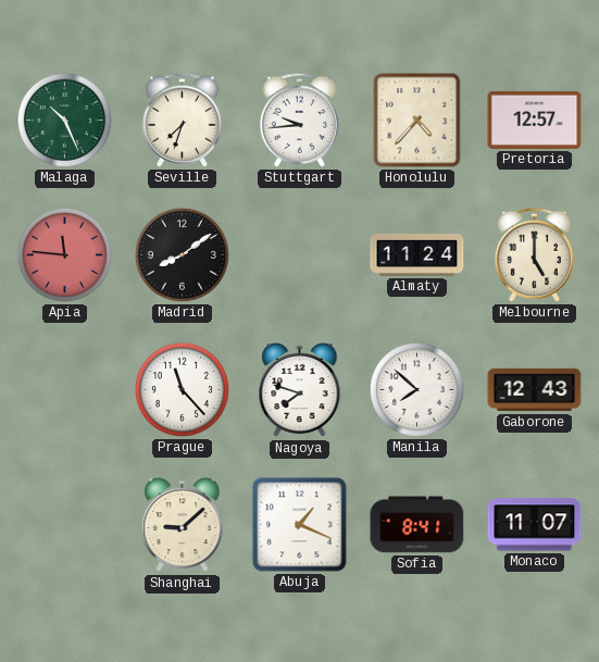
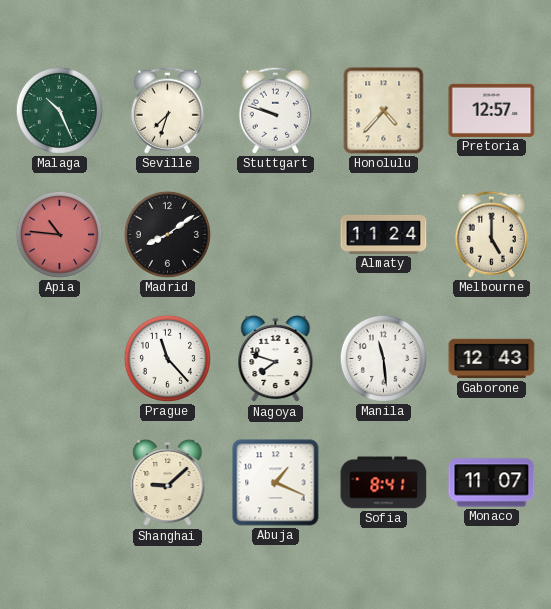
Stuttgart: 9:44 -> 9:48 (275, 110)
Apia: 11:46 -> 10:46 (59, 234)
Manila: 7:52 -> 11:29 (383, 358)
